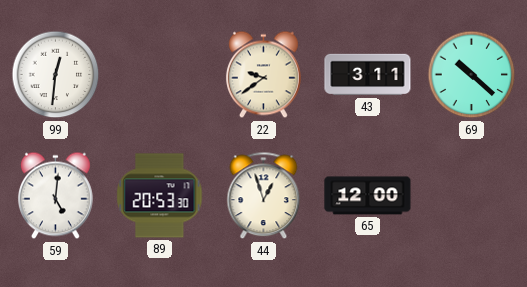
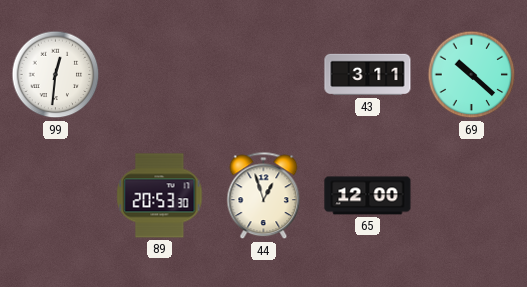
22: 9:39 -> none (263, 75)
59: 5:01 -> none (55, 196)
